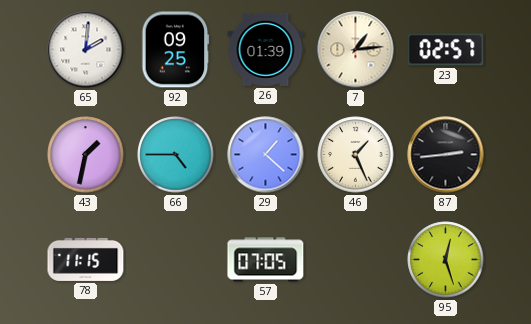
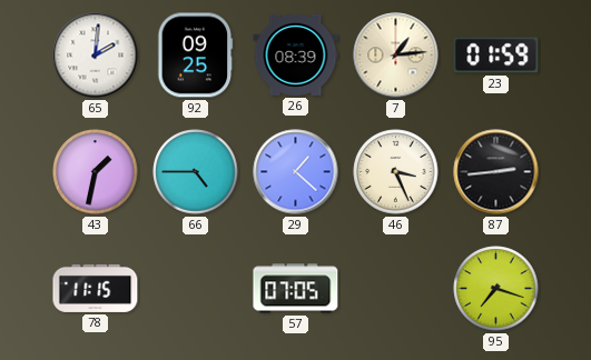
26: 01:39 -> 08:39 (296, 54)
23: 02:57 -> 01:59 (496, 56)
46: 1:26 -> 3:26 (396, 172)
95: 12:27 -> 7:18 (496, 289)
